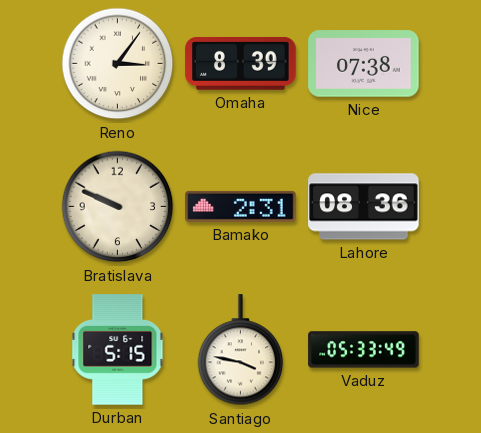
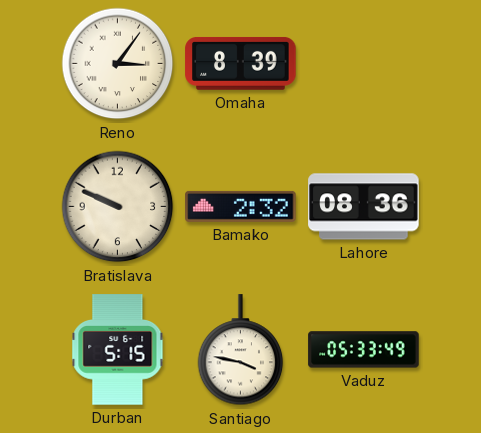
Nice: 07:38 -> none (364, 64)
Bamako: 2:31 -> 2:32 (241, 206)
